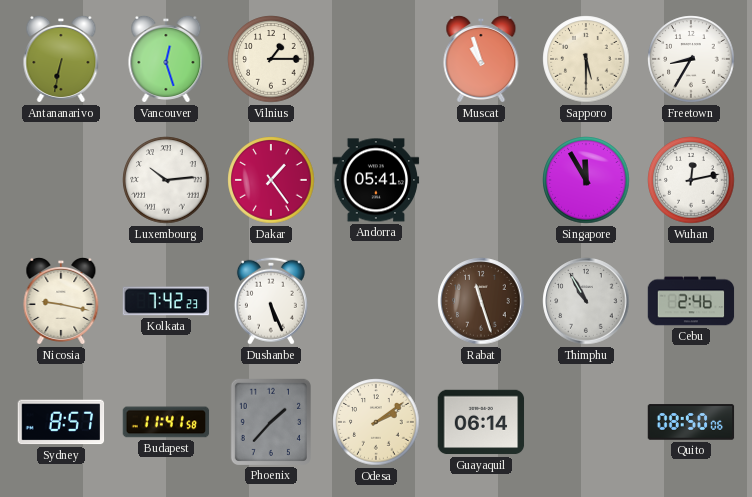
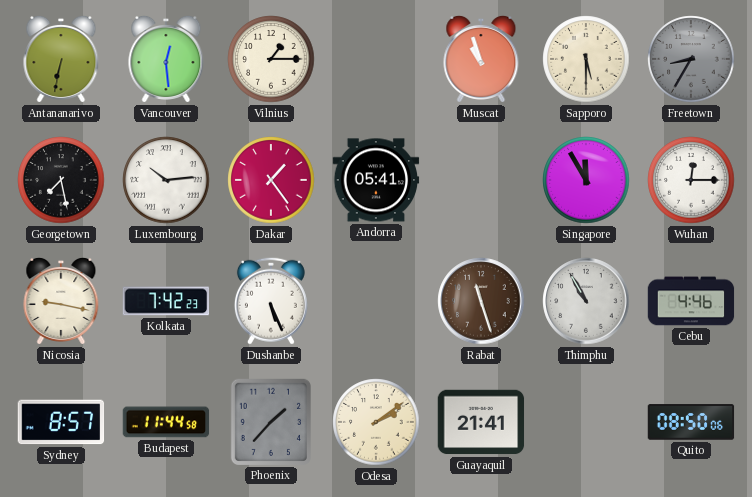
Vancouver: 12:27 -> 12:29 (166, 59)
Freetown dial: white -> grey (691, 59)
Georgetown: none -> 7:28 (61, 180)
Wuhan: 12:13 -> 12:15 (691, 180)
Cebu: 2:46 -> 4:46 (691, 301)
Budapest: 11:41 -> 11:44 (166, 422)
Guayaquil: 06:14 -> 21:41 (481, 422)
